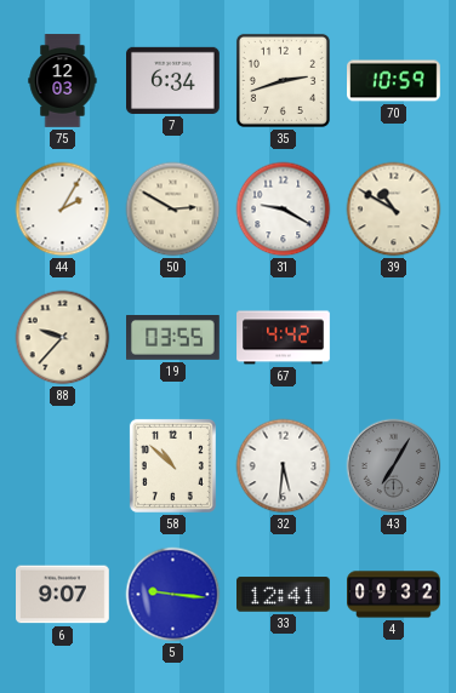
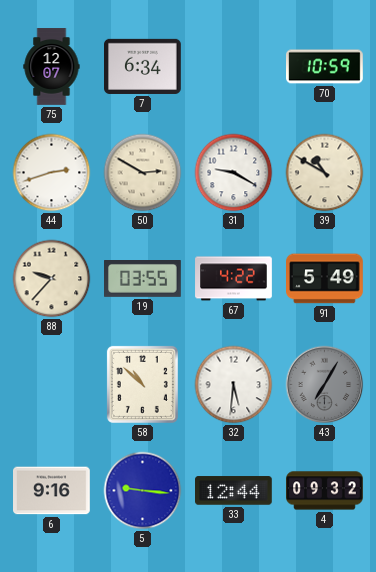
75: 12:03 -> 12:07 (52, 67)
35: 2:42 -> none (283, 80)
44: 2:05 -> 2:42 (52, 173)
67: 4:42 -> 4:22 (234, 279)
91: none -> 5:49 (325, 279)
6: 9:07 -> 9:16 (52, 491)
33: 12:41 -> 12:44 (234, 491)
